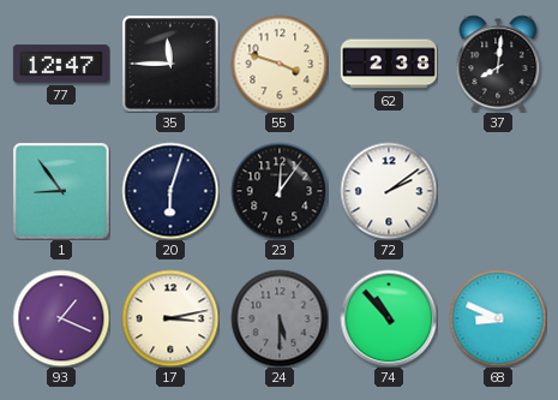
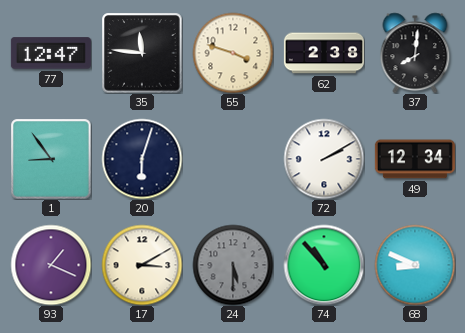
35: 11:45 -> 11:46 (142, 53)
23: 12:06 -> none (280, 191)
72: 2:09 -> 2:10 (324, 159)
49: none -> 12:34 (415, 159)
17: 3:13 -> 3:10 (142, 265)
